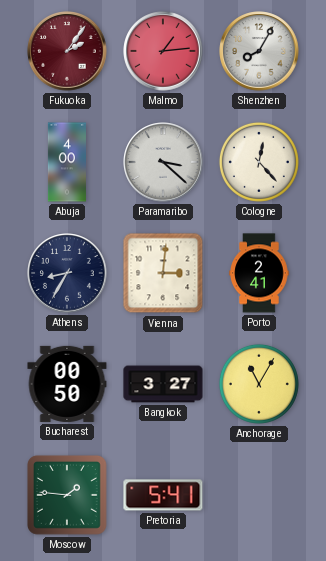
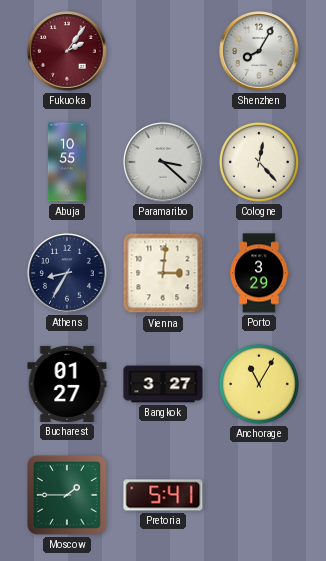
Malmo: 1:14 -> none (163, 51)
Abuja: 4:00 -> 10:55 (67, 162)
Porto: 2:41 -> 3:29 (259, 273)
Bucharest: 00:50 -> 01:27 (67, 384)
Moscow: 1:46 -> 1:45 (67, 495)
